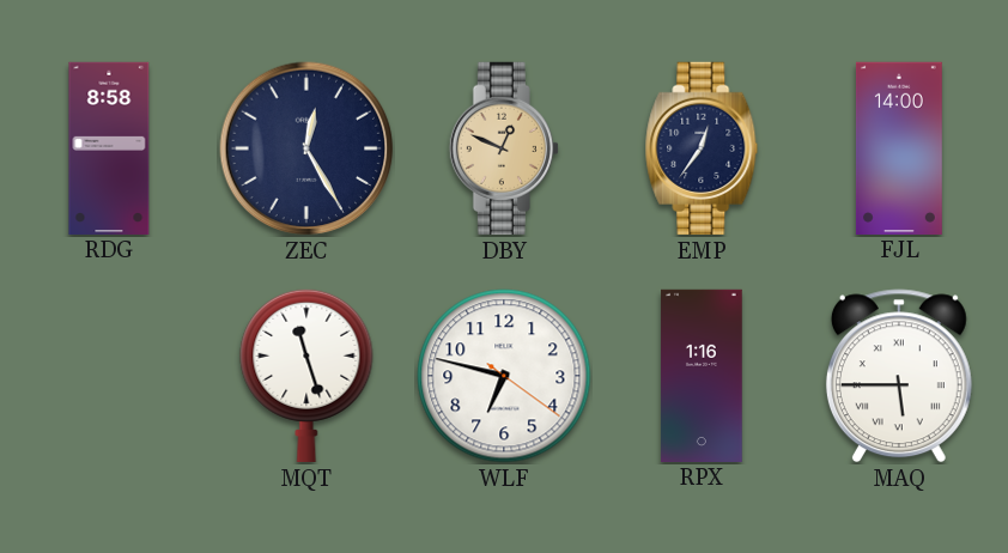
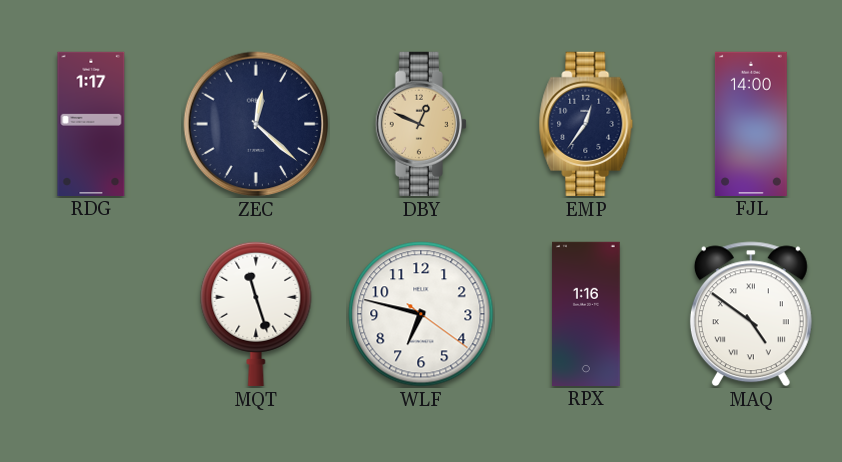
RDG: 8:58 -> 1:17 (91, 123)
ZEC: 12:25 -> 12:22 (256, 124)
MAQ: 5:45 -> 4:51 (751, 314)
